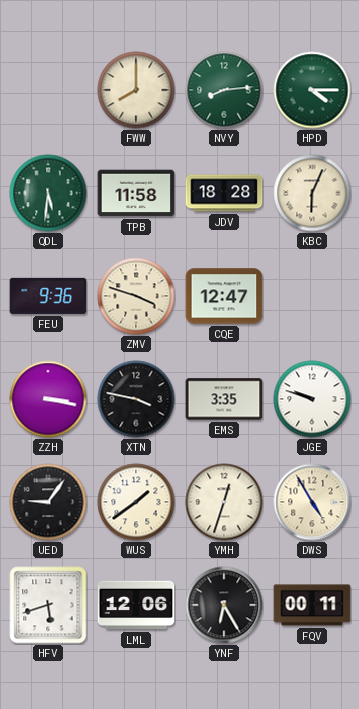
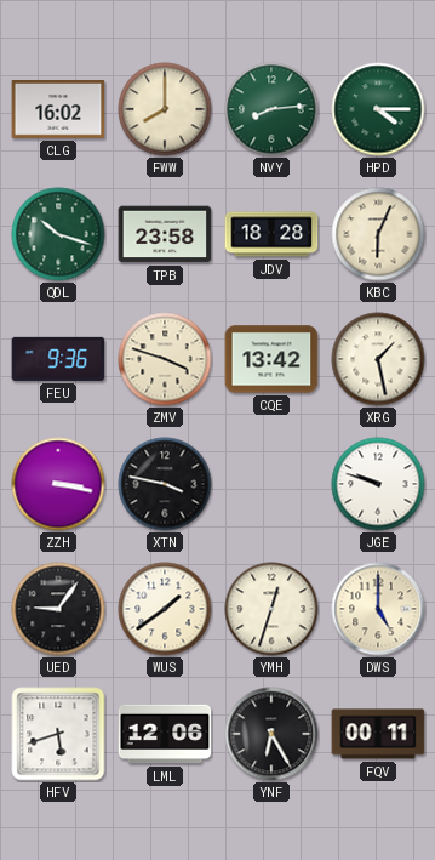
CLG: none -> 16:02 (58, 109)
QDL: 5:31 -> 10:18 (58, 234)
TPB: 11:58 -> 23:58 (165, 234)
CQE: 12:47 -> 13:42 (271, 359)
XRG: none -> 1:28 (378, 359)
EMS: 3:35 -> none (224, 399)
DWS: 4:55 -> 5:00 (378, 609)
